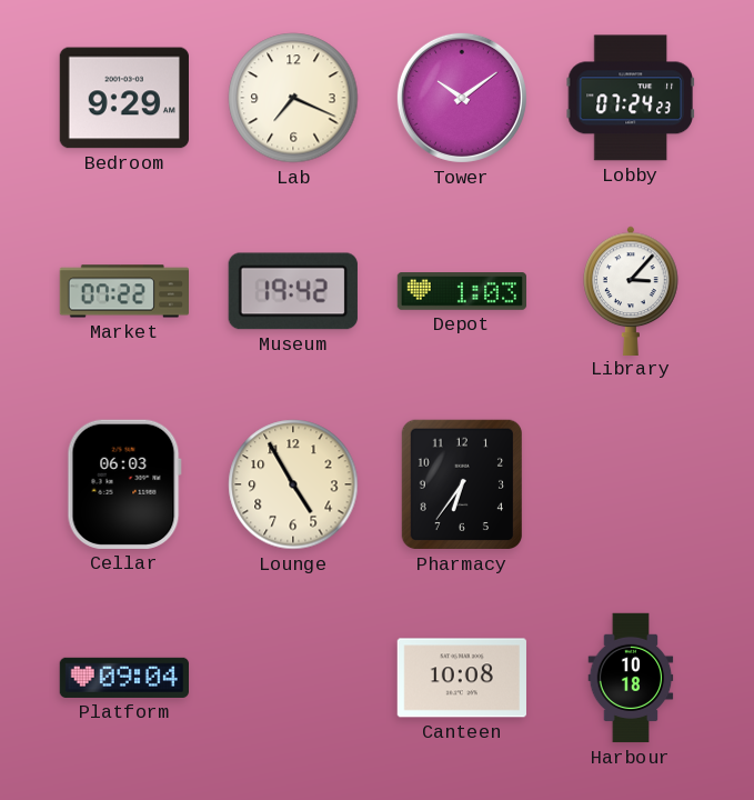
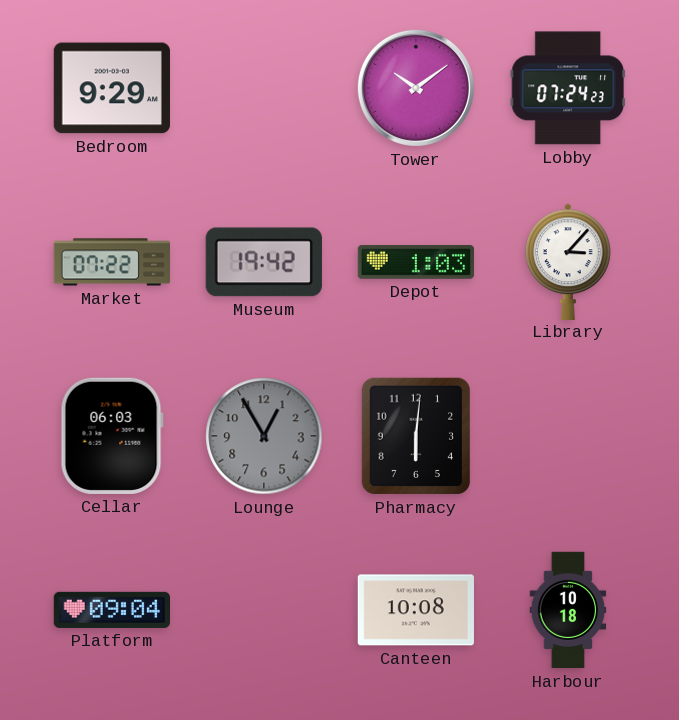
Lab: 7:19 -> none (293, 98)
Lounge: 4:55 -> 12:55 (264, 436)
Lounge dial: cream -> grey (264, 436)
Pharmacy: 6:36 -> 6:01 (415, 436)
